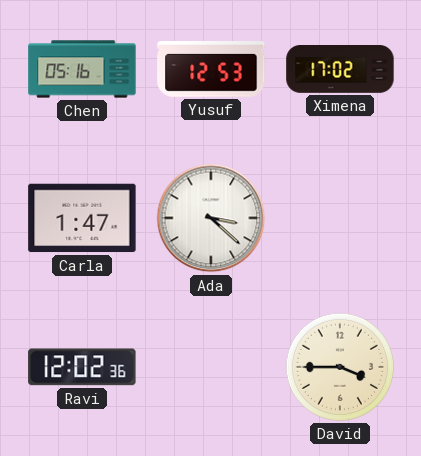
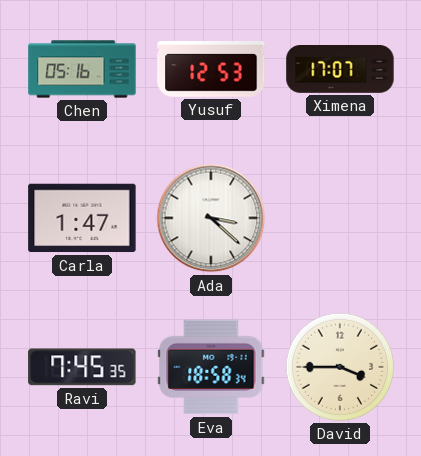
Ximena: 17:02 -> 17:07 (340, 70)
Ravi: 12:02 -> 7:45 (82, 367)
Eva: none -> 18:58 (211, 367)
